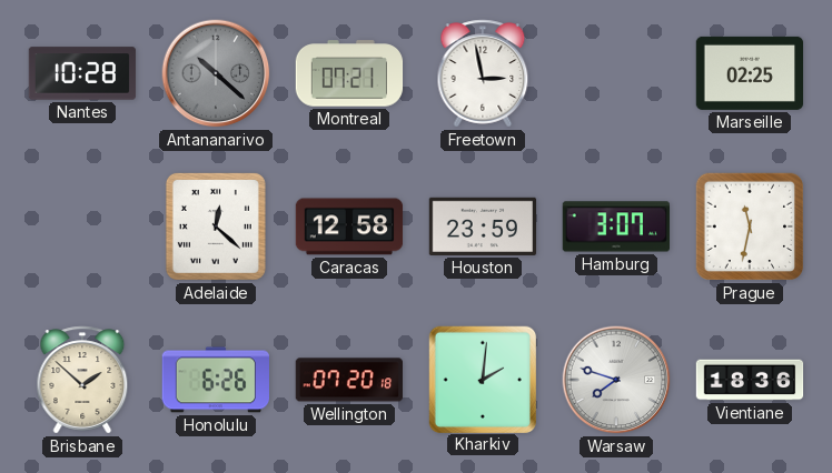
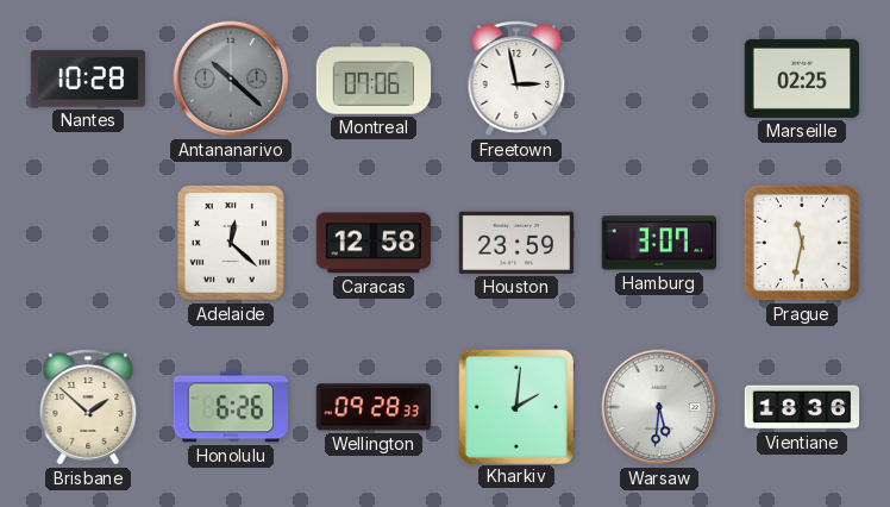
Montreal: 07:21 -> 07:06 (374, 79)
Wellington: 07:20 -> 09:28 (372, 407)
Warsaw: 7:48 -> 5:31 (659, 407)
